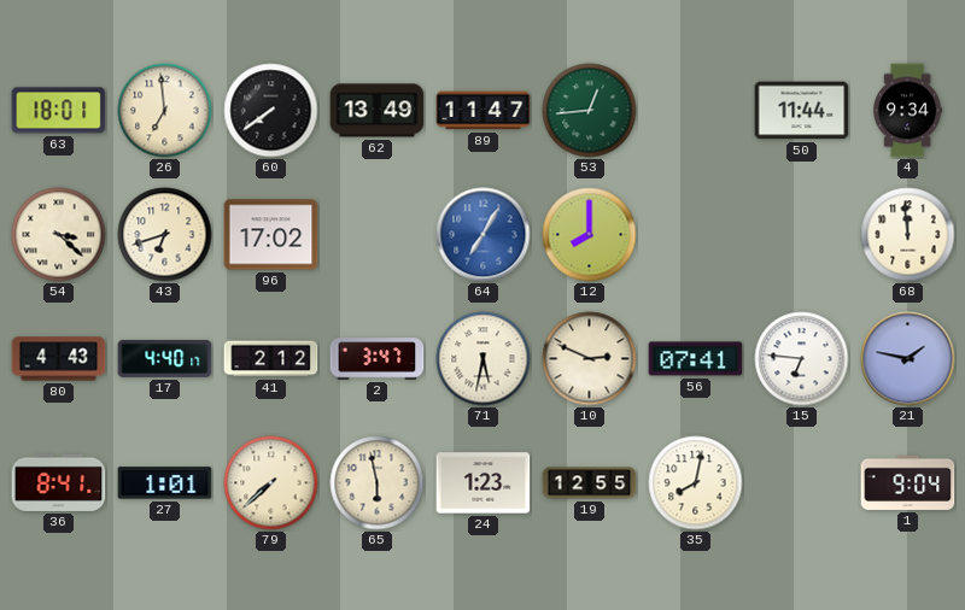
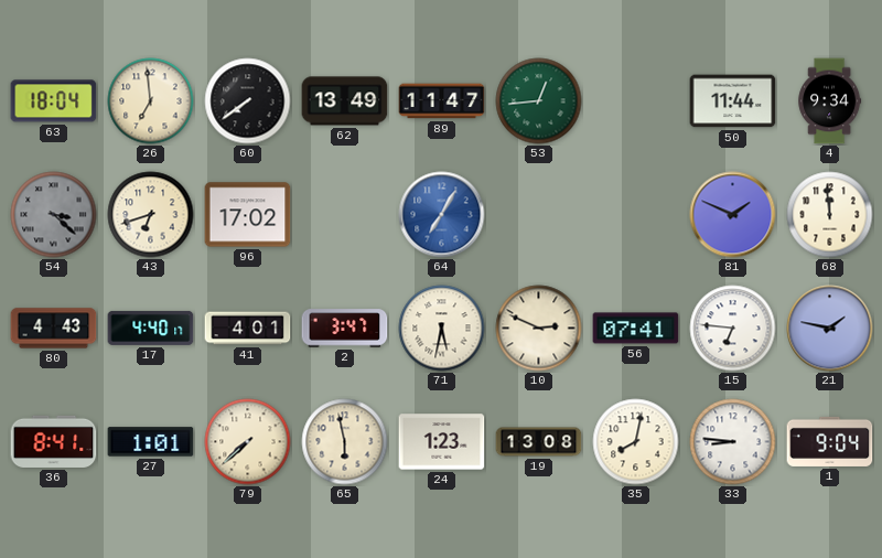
63: 18:01 -> 18:04 (54, 101)
54 dial: cream -> grey (54, 215)
12: 8:00 -> none (590, 235)
81: none -> 1:49 (733, 215)
41: 2:12 -> 4:01 (248, 329)
19: 12:55 -> 13:08 (539, 442)
33: none -> 8:46 (733, 442)
